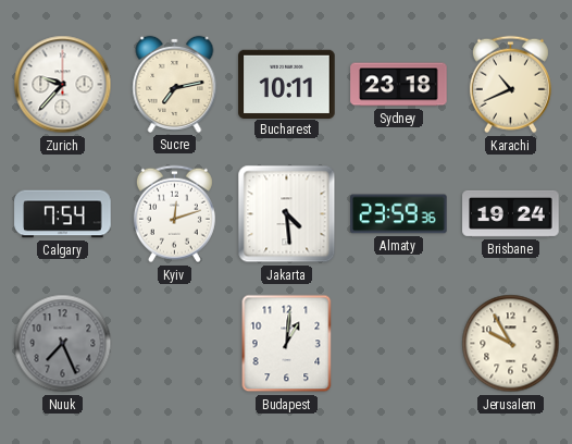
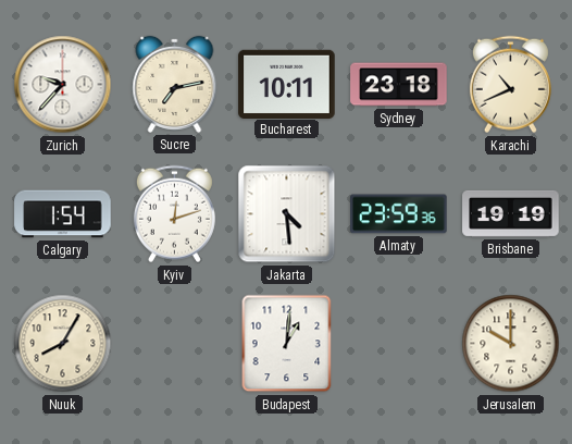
Calgary: 7:54 -> 1:54 (63, 214)
Brisbane: 19:24 -> 19:19 (511, 213)
Nuuk: 7:26 -> 8:05 (63, 344)
Nuuk dial: grey -> cream (63, 344)
Jerusalem: 9:55 -> 10:00 (511, 344)
